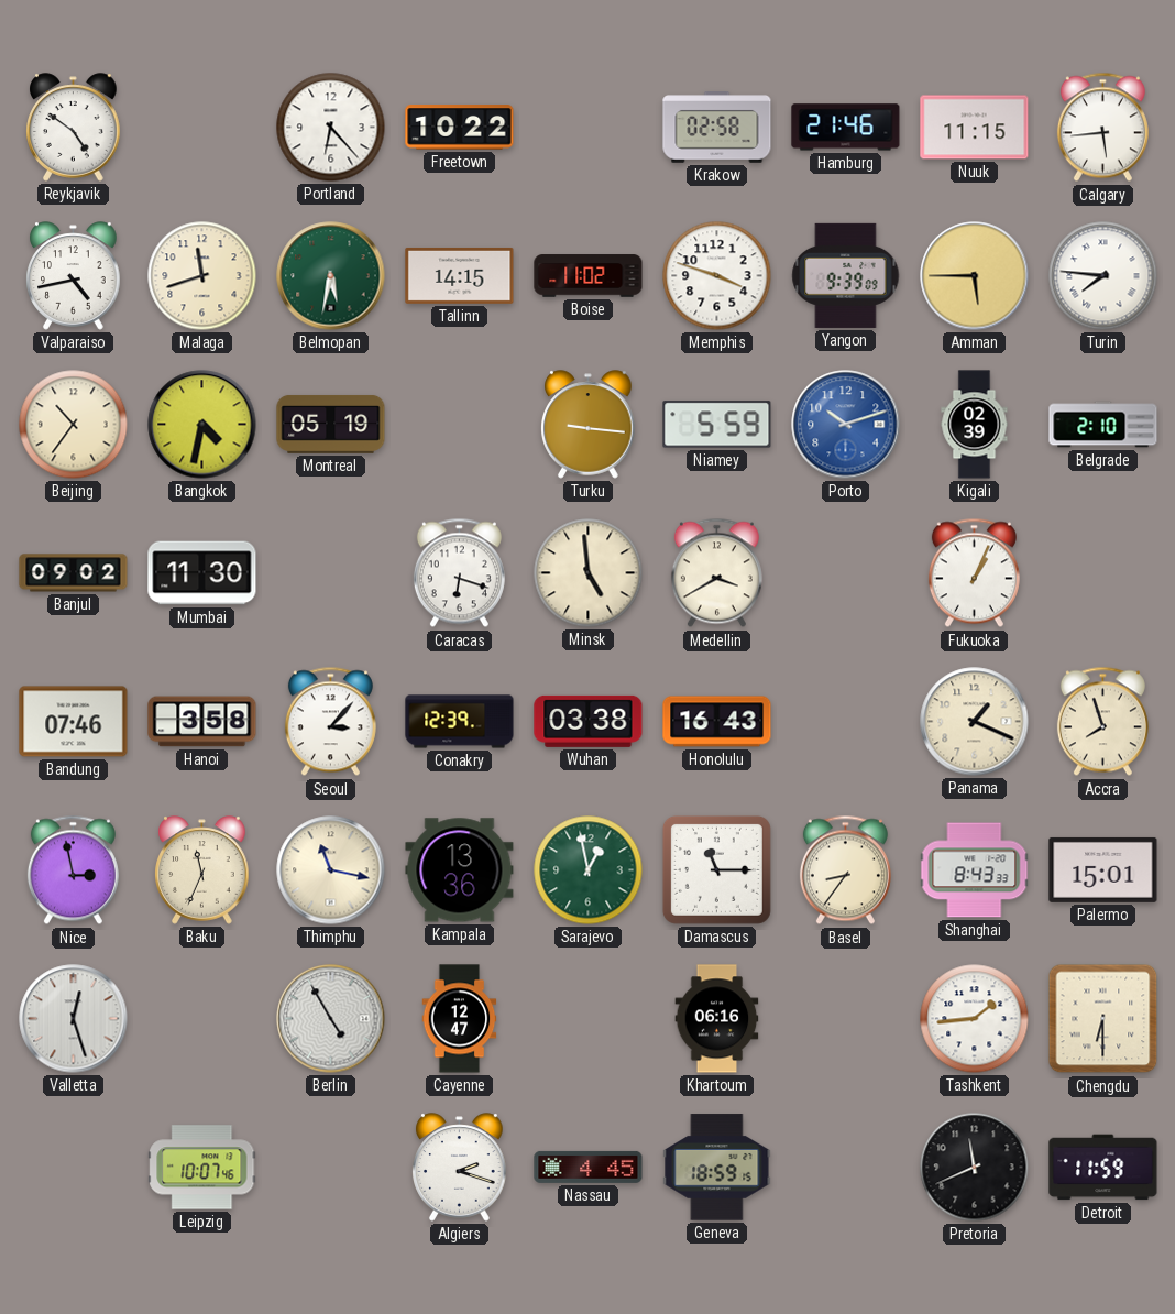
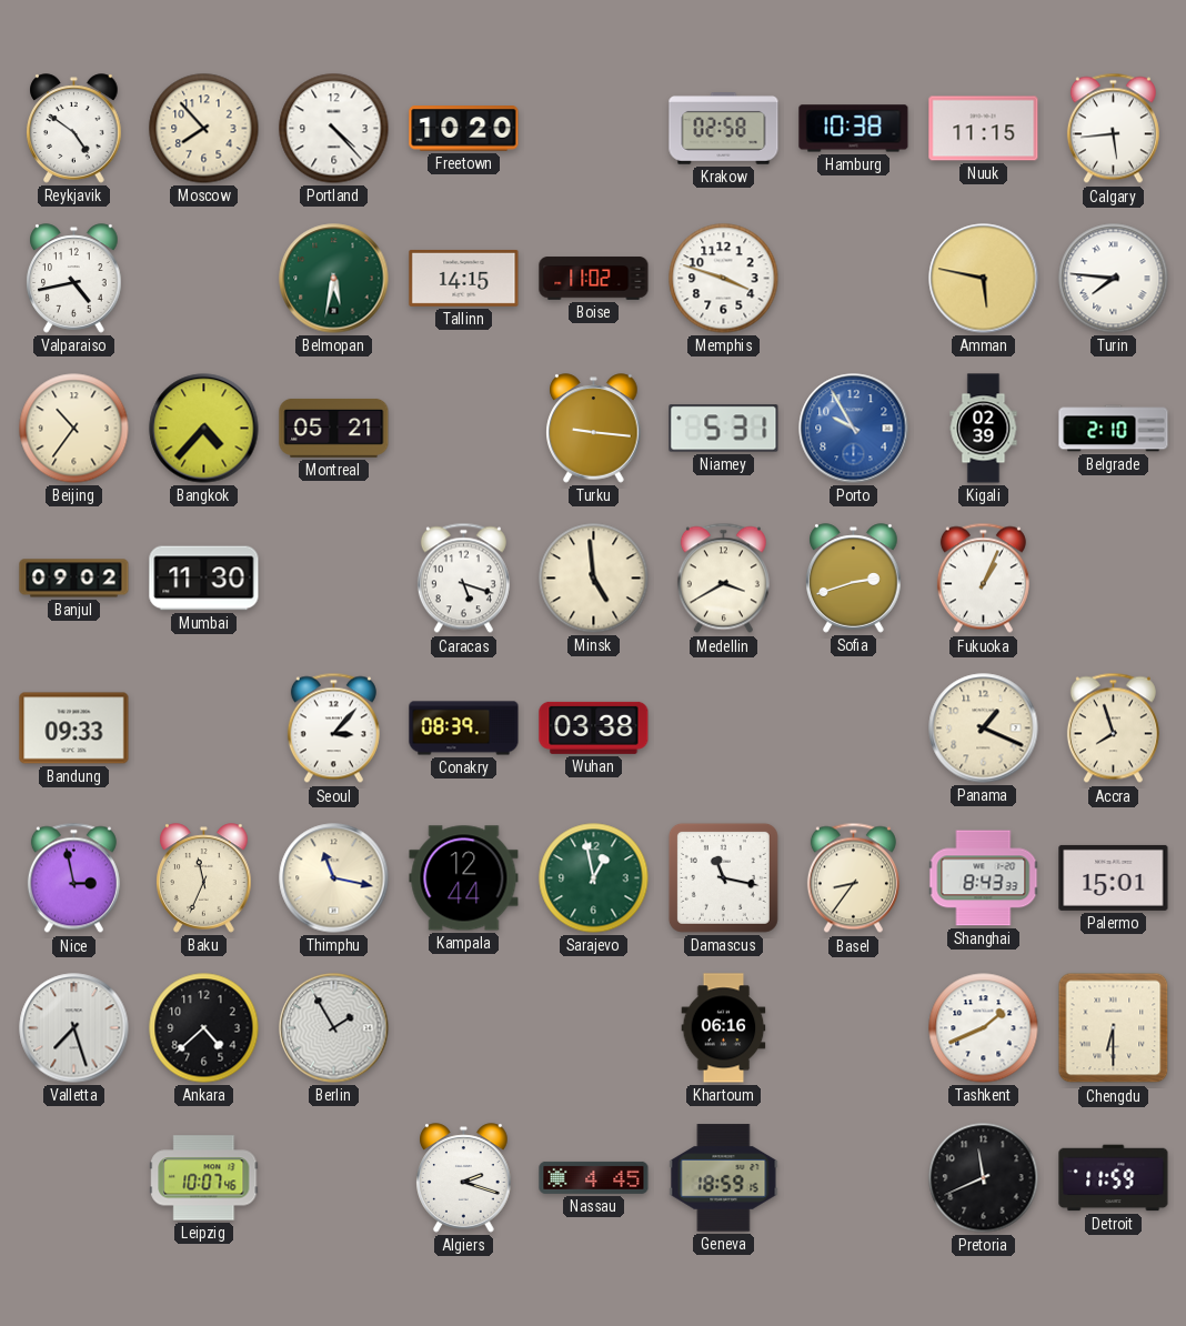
Moscow: none -> 7:53 (204, 129)
Portland: 6:23 -> 4:23 (334, 129)
Freetown: 10:22 -> 10:20 (464, 129)
Hamburg: 21:46 -> 10:38 (854, 129)
Malaga: 11:42 -> none (202, 276)
Yangon: 9:39 -> none (846, 275)
Amman: 5:45 -> 5:47 (984, 279)
Bangkok: 4:32 -> 4:37 (204, 429)
Montreal: 05:19 -> 05:21 (334, 428)
Niamey: 5:59 -> 5:31 (724, 429)
Porto: 10:12 -> 9:55 (854, 429)
Caracas: 6:18 -> 5:18 (463, 579)
Sofia: none -> 2:42 (854, 579)
Bandung: 07:46 -> 09:33 (74, 729)
Hanoi: 3:58 -> none (202, 722)
Conakry: 12:39 -> 08:39 (464, 729)
Honolulu: 16:43 -> none (717, 722)
Kampala: 13:36 -> 12:44 (464, 878)
Damascus: 11:15 -> 11:17 (723, 877)
Valletta: 12:27 -> 7:27 (74, 1028)
Ankara: none -> 4:38 (204, 1028)
Berlin: 4:55 -> 1:55 (334, 1028)
Cayenne: 12:47 -> none (460, 1019)
Tashkent: 1:44 -> 1:41 (984, 1028)
